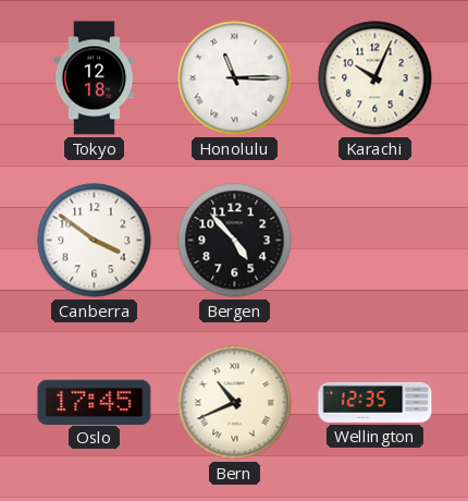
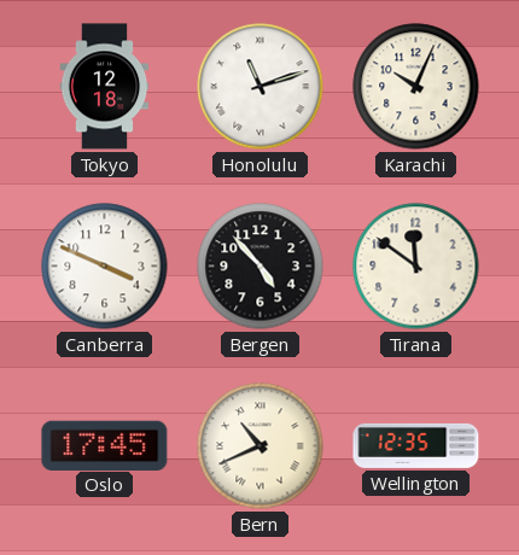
Honolulu: 11:15 -> 11:12 (261, 87)
Canberra: 3:51 -> 3:49 (105, 267)
Tirana: none -> 11:51 (416, 267)
